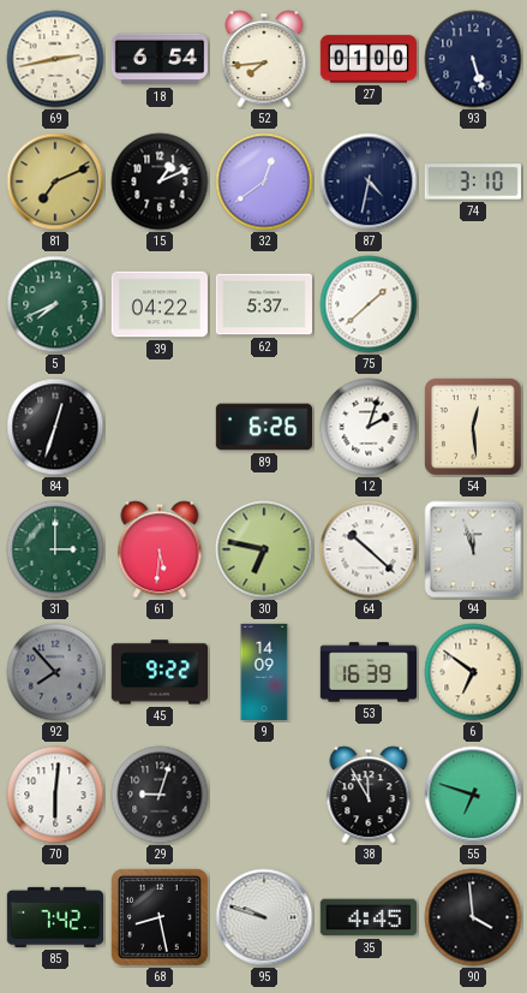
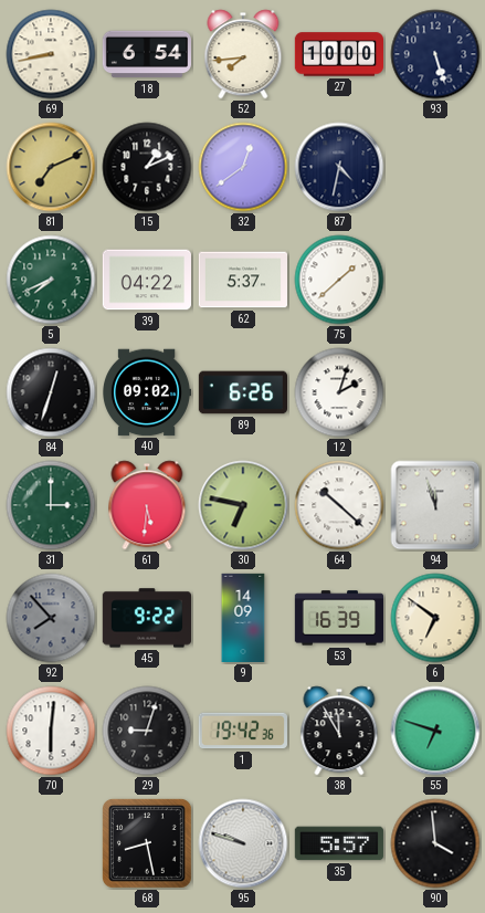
69: 2:43 -> 8:43 (51, 54)
27: 01:00 -> 10:00 (338, 54)
74: 3:10 -> none (472, 182)
40: none -> 09:02 (147, 392)
54: 12:29 -> none (473, 427)
1: none -> 19:42 (243, 731)
85: 7:42 -> none (54, 917)
35: 4:45 -> 5:57 (339, 843)
